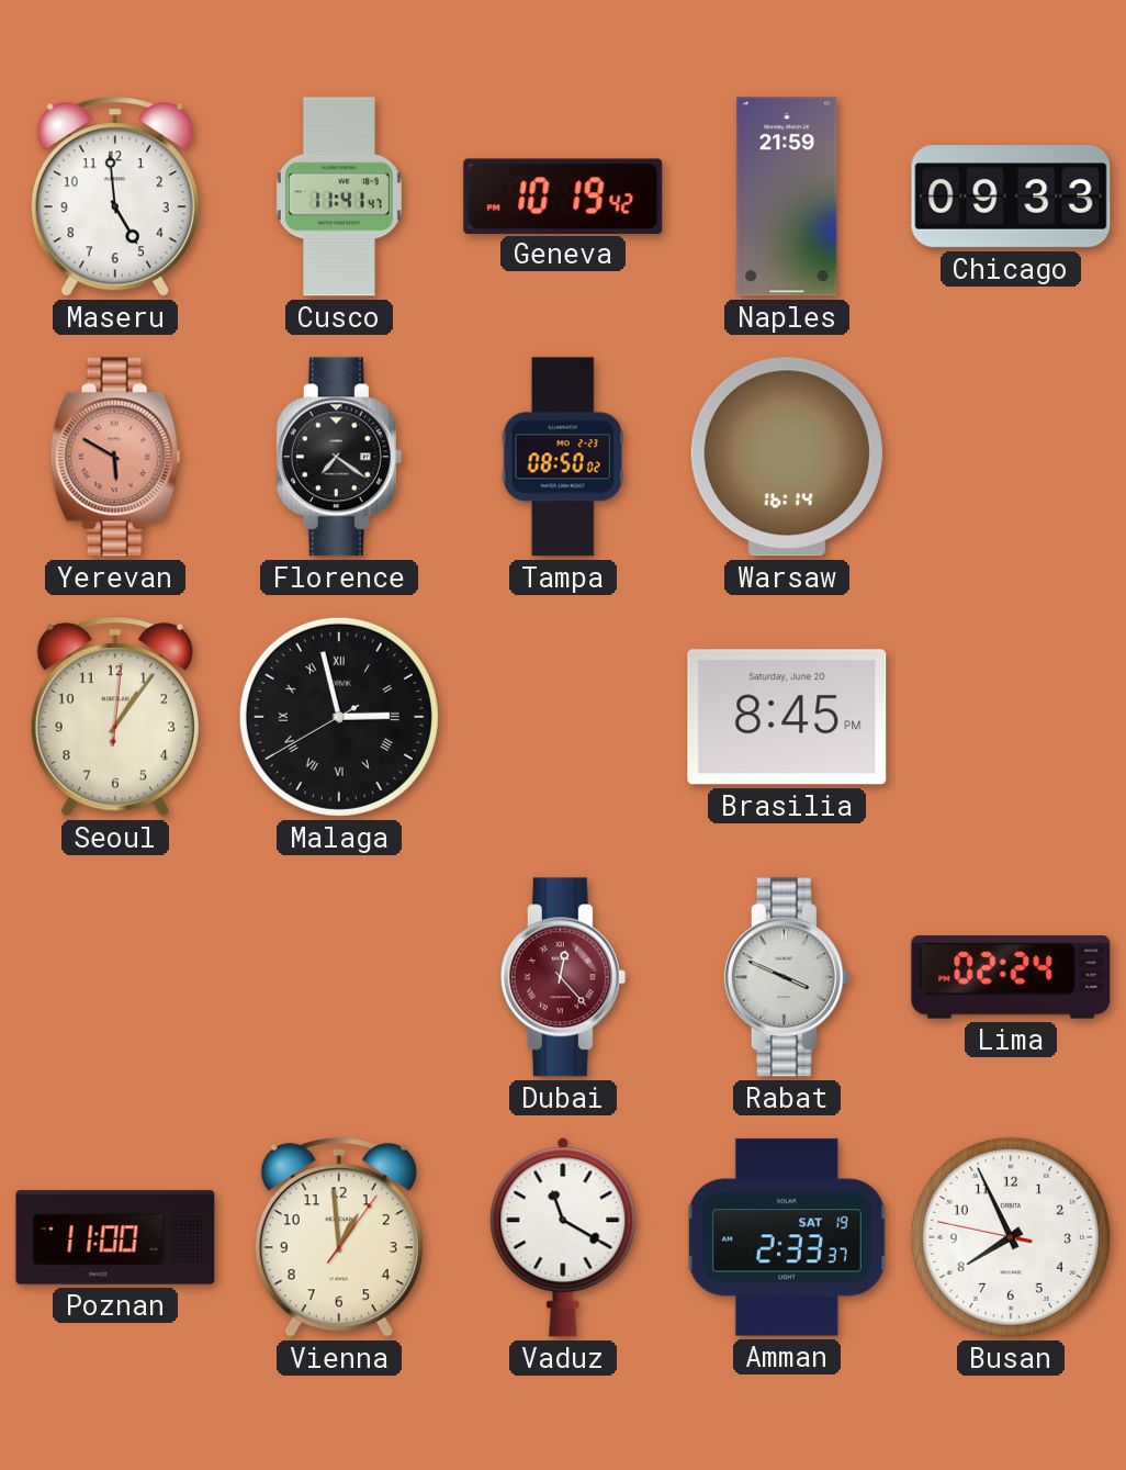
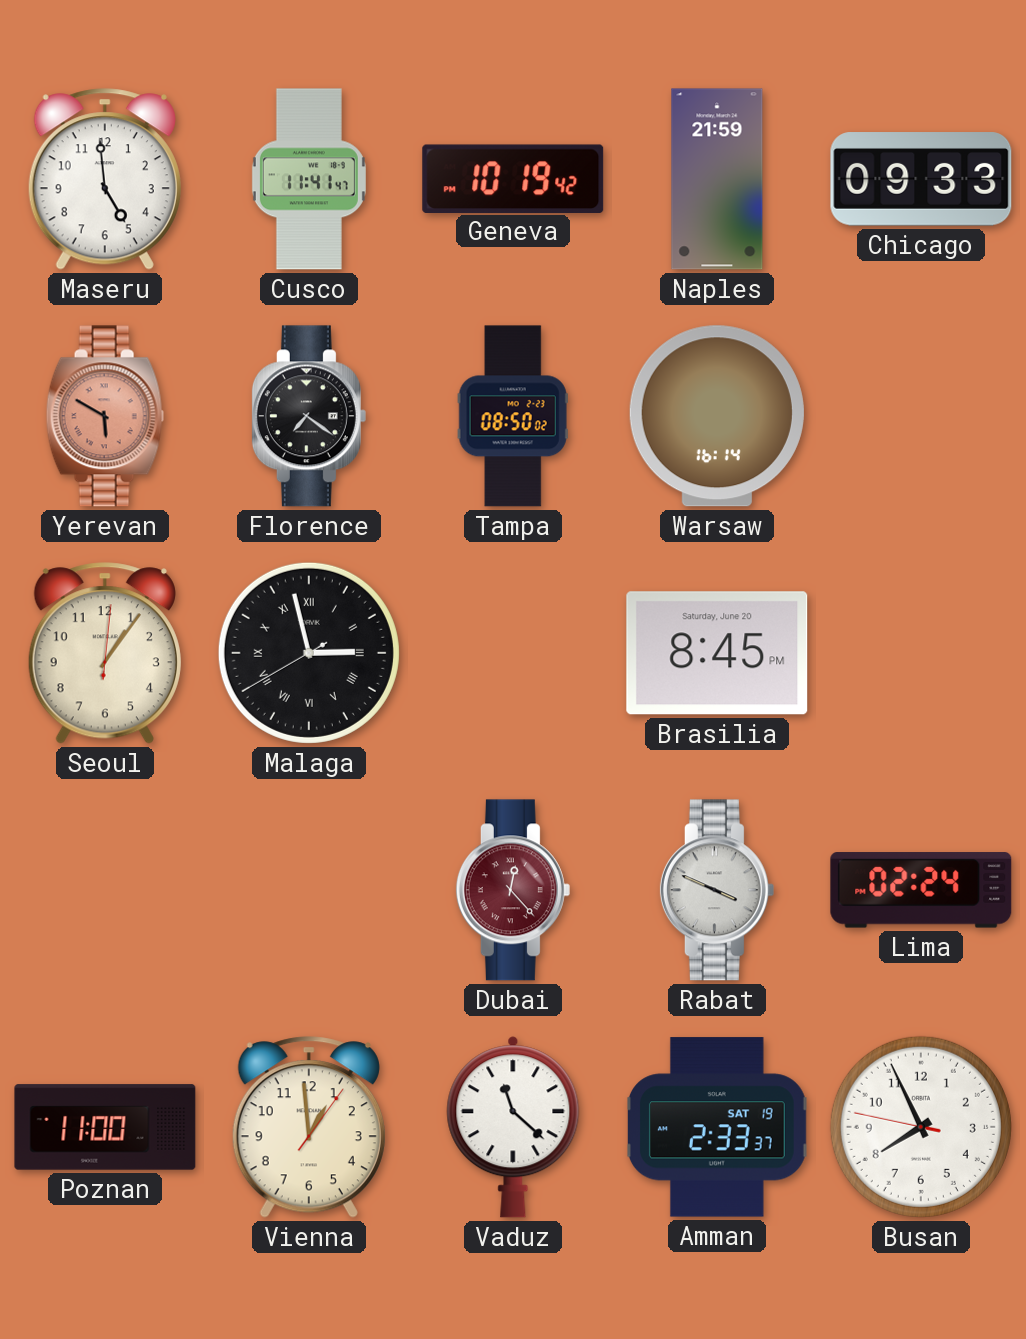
Vaduz: 11:20 -> 11:22 (513, 1127)
